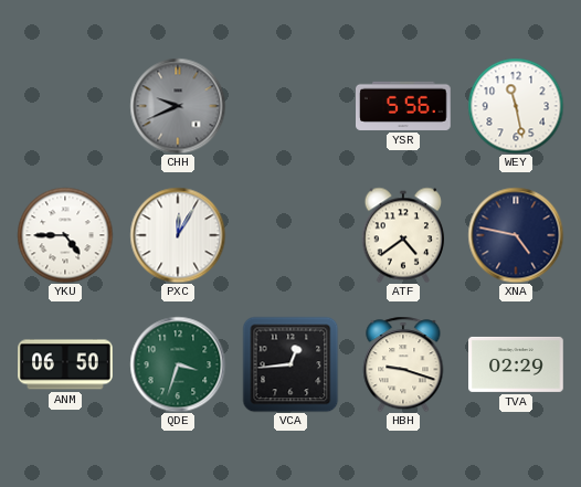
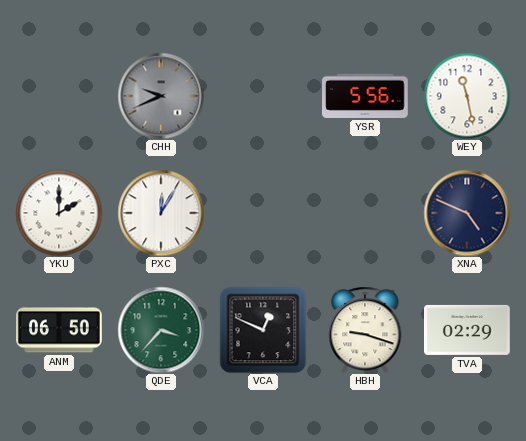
YKU: 4:45 -> 2:00 (59, 213)
ATF: 4:39 -> none (402, 235)
XNA: 4:47 -> 4:49 (467, 213)
QDE: 3:33 -> 3:37 (161, 330)
VCA: 12:44 -> 12:49 (263, 330)
